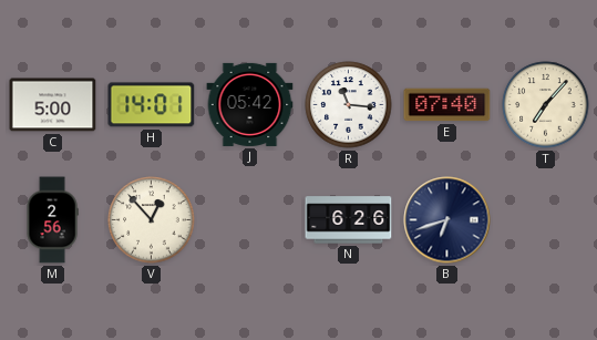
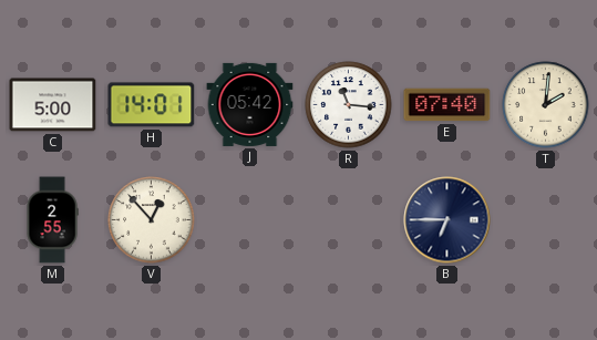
T: 7:07 -> 2:01 (546, 105)
M: 2:56 -> 2:55 (52, 220)
N: 6:26 -> none (349, 220)
B: 6:42 -> 6:45 (447, 220)
